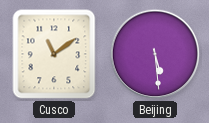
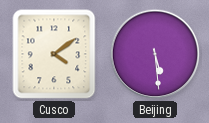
Cusco: 11:09 -> 4:09 (54, 54)
